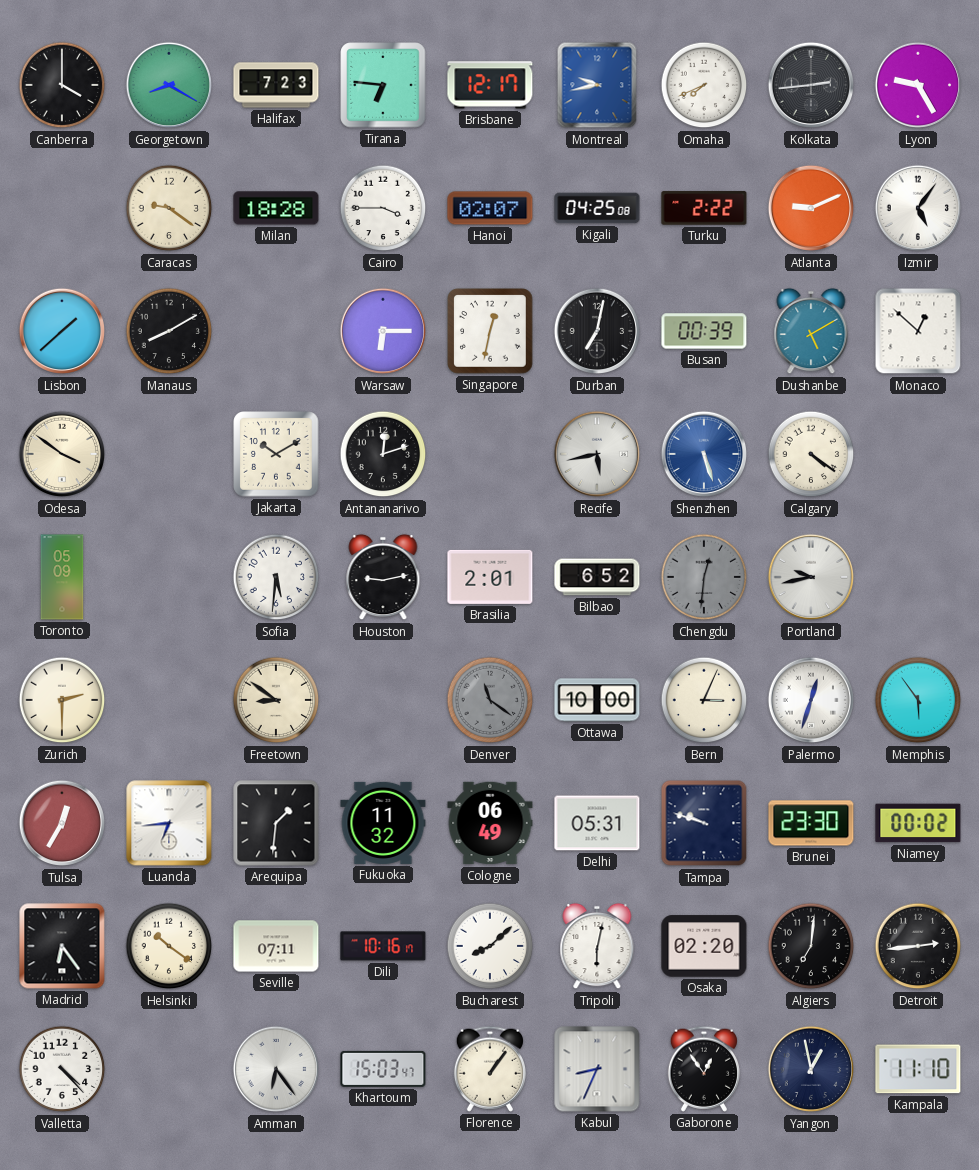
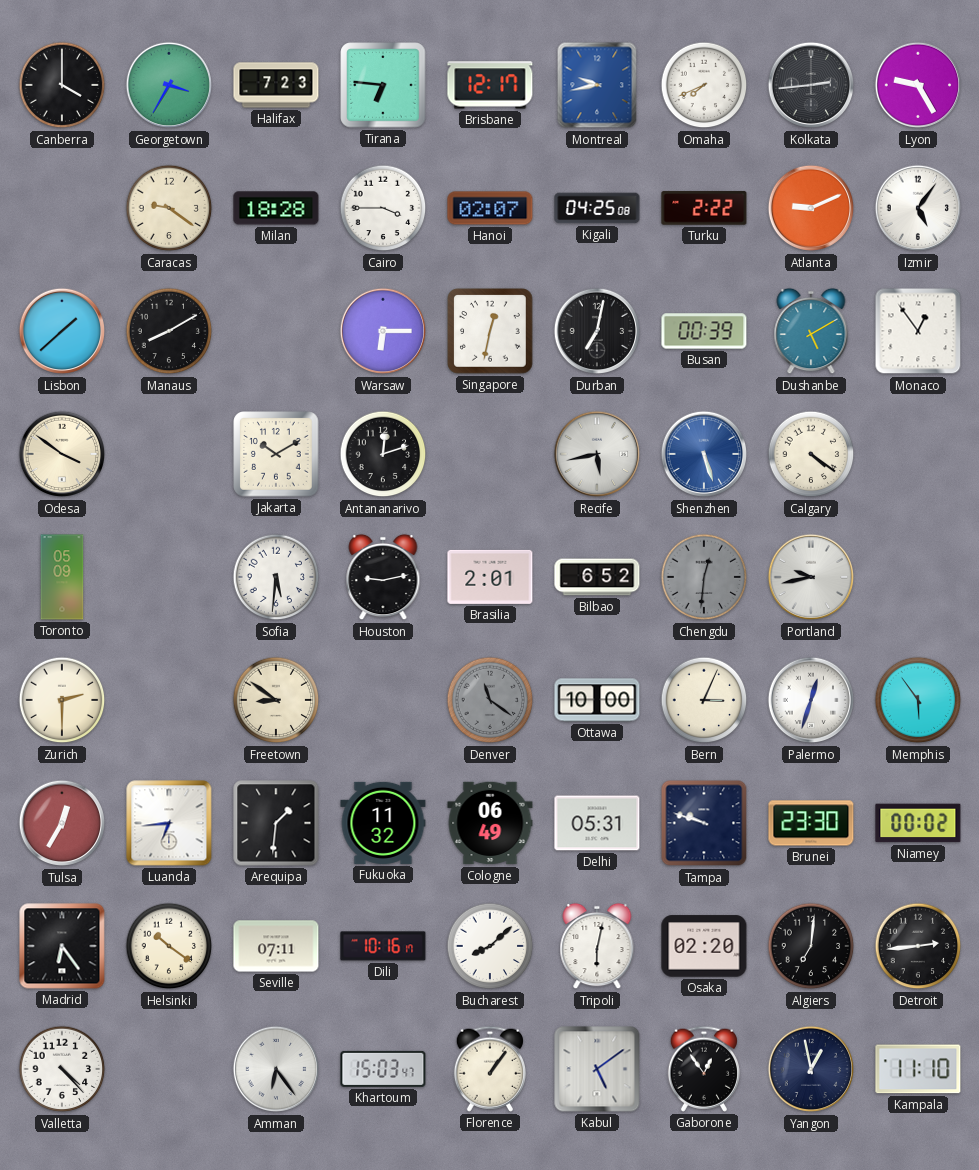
Georgetown: 8:20 -> 3:35 (169, 85)
Monaco: 12:52 -> 12:54 (918, 331)
Kabul: 8:34 -> 5:09 (597, 1069)
